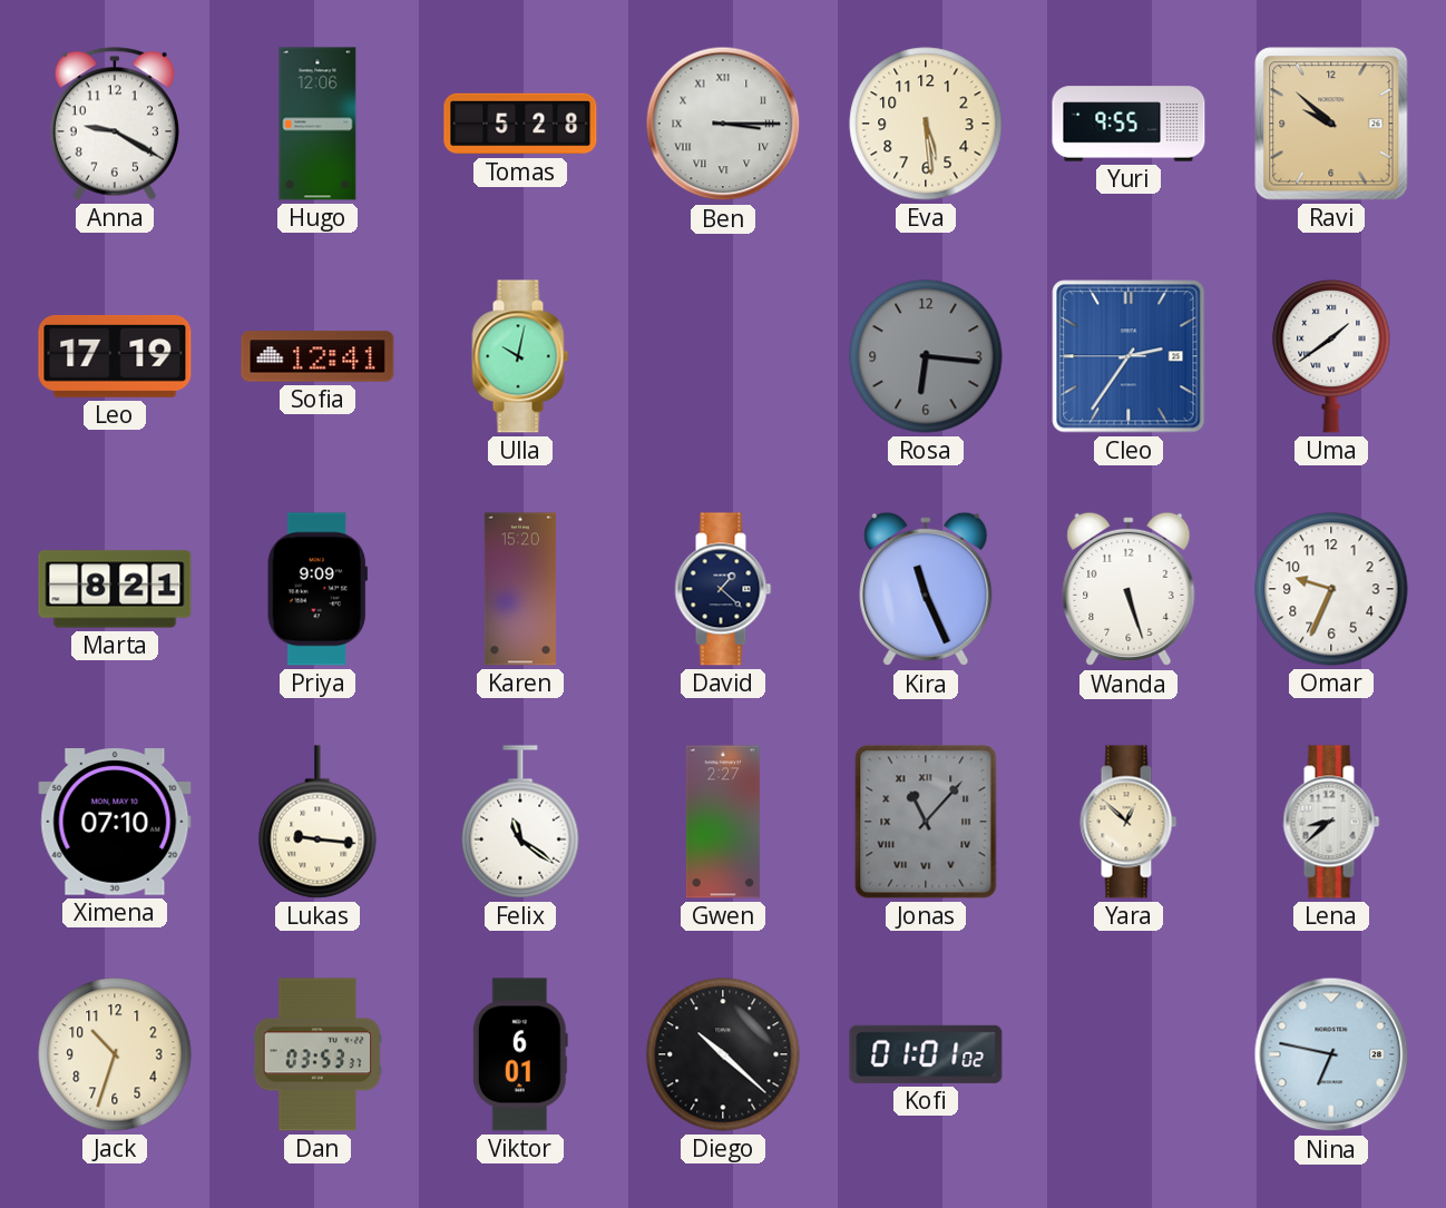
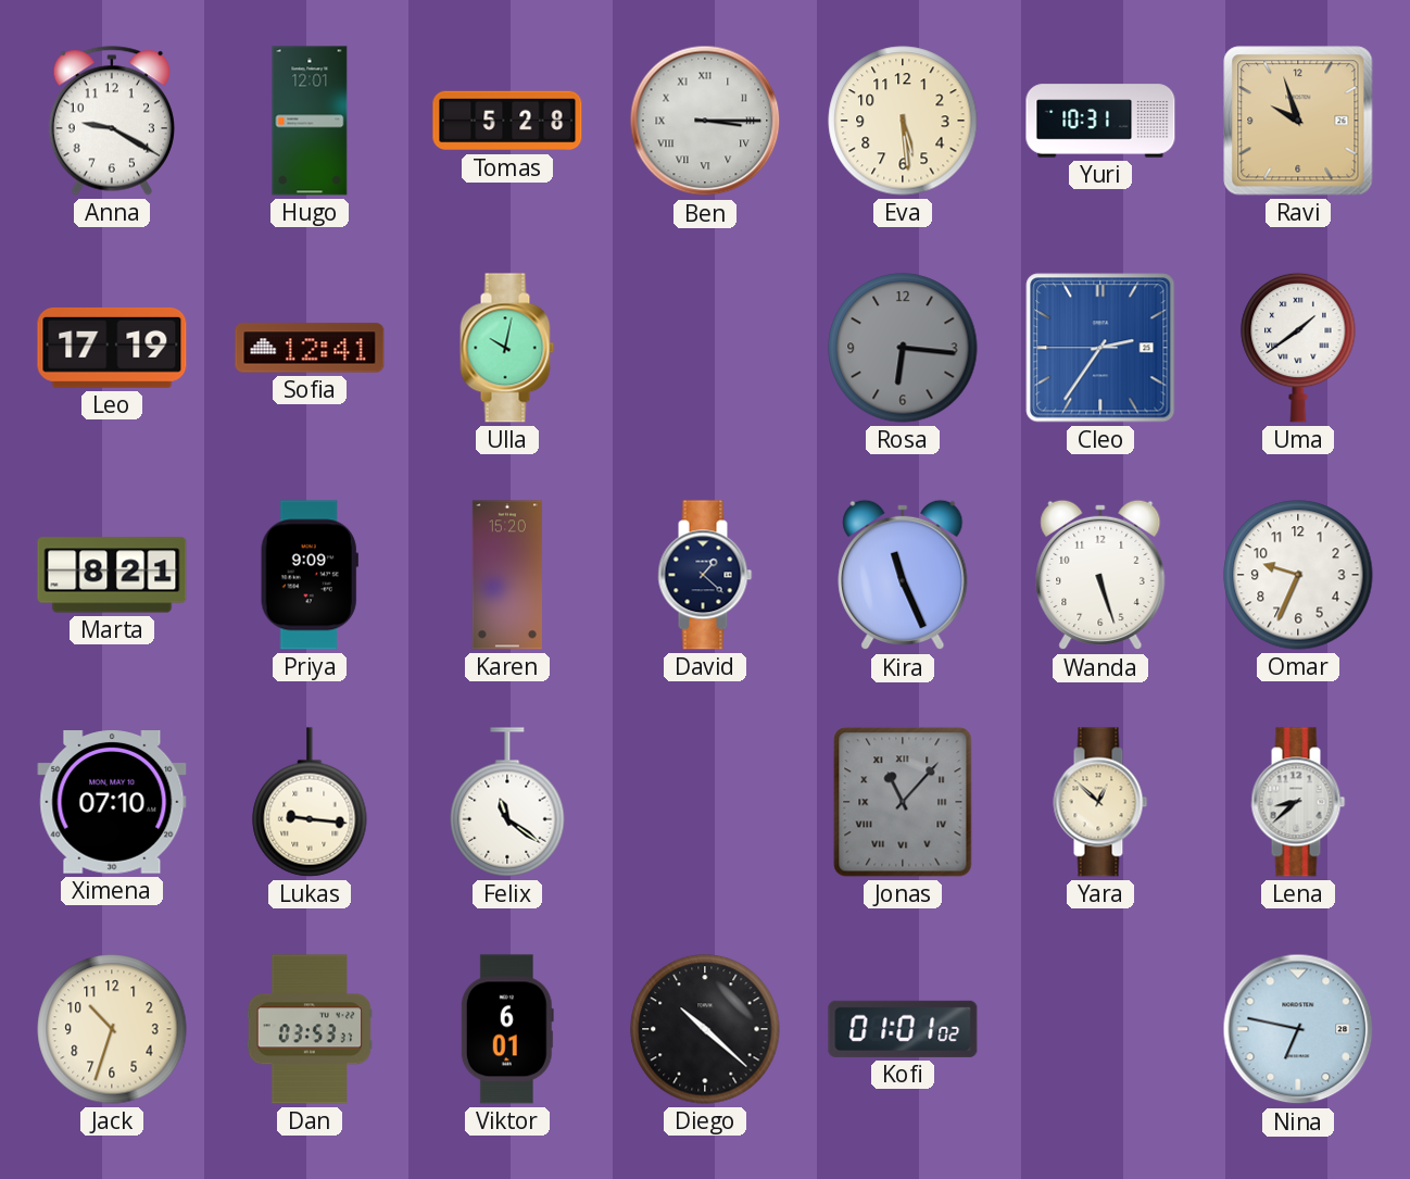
Hugo: 12:06 -> 12:01 (310, 121)
Yuri: 9:55 -> 10:31 (1100, 121)
Ravi: 9:52 -> 9:57 (1298, 121)
Gwen: 2:27 -> none (723, 822)
